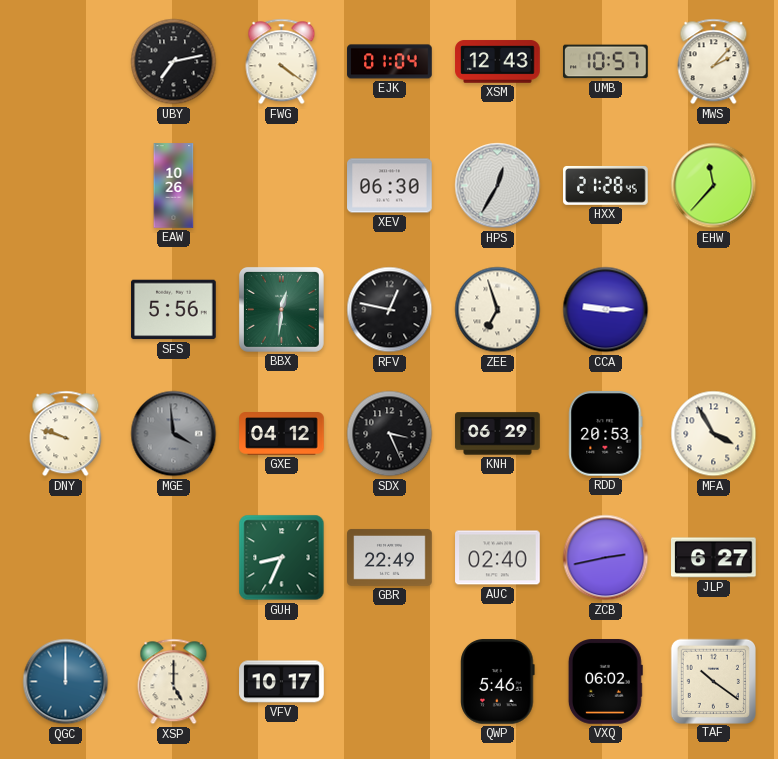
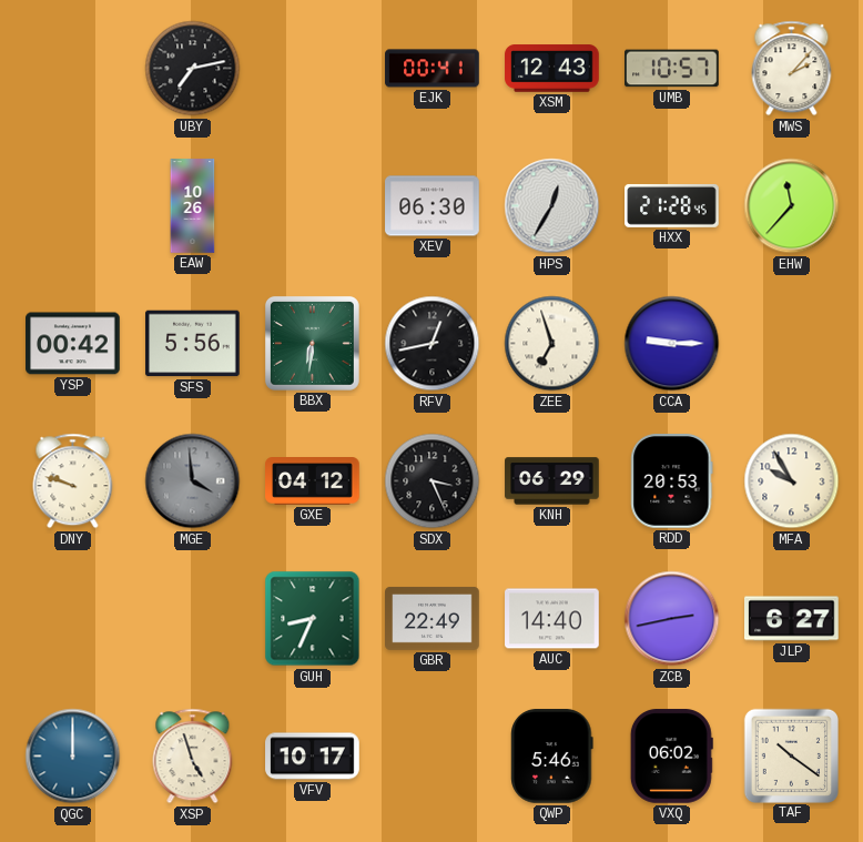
FWG: 4:21 -> none (282, 62)
EJK: 01:04 -> 00:41 (433, 69)
YSP: none -> 00:42 (73, 344)
BBX: 12:31 -> 6:31 (312, 343)
RFV: 12:47 -> 12:43 (433, 344)
MFA: 3:55 -> 9:55 (792, 481)
AUC: 02:40 -> 14:40 (552, 619)
XSP: 5:00 -> 4:57 (193, 757)
